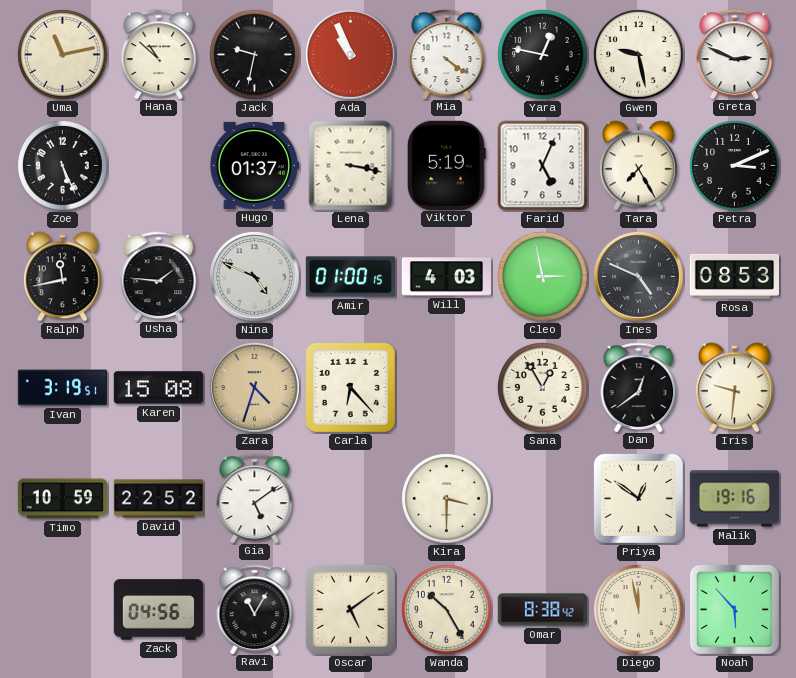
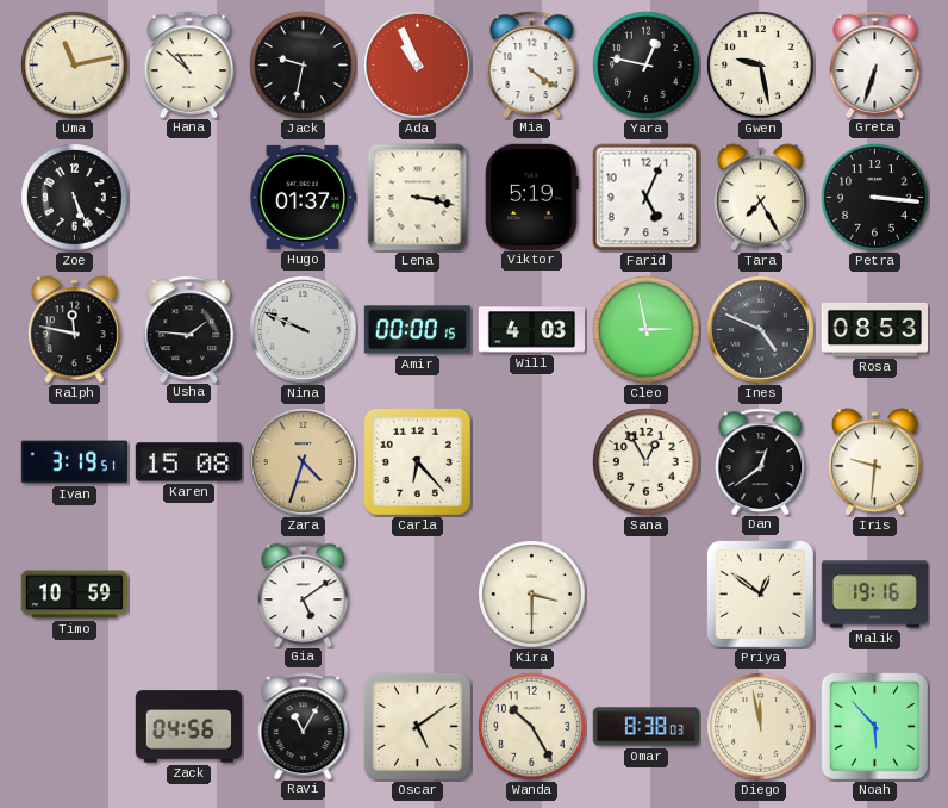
Greta: 2:49 -> 6:33 (875, 64)
Petra: 3:11 -> 3:16 (875, 198)
Ralph: 11:43 -> 11:47 (74, 330)
Nina: 4:49 -> 9:49 (304, 330)
Amir: 01:00 -> 00:00 (417, 330)
David: 22:52 -> none (159, 499)
Omar: 8:38:42 -> 8:38:03 (647, 727)
